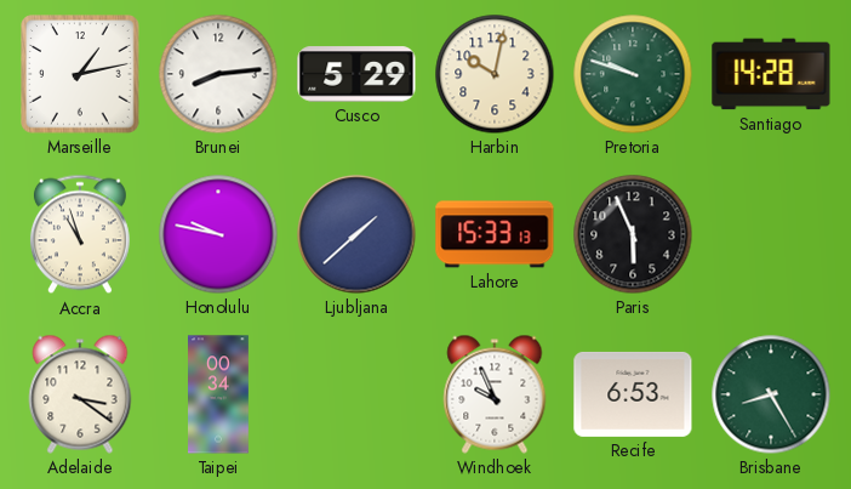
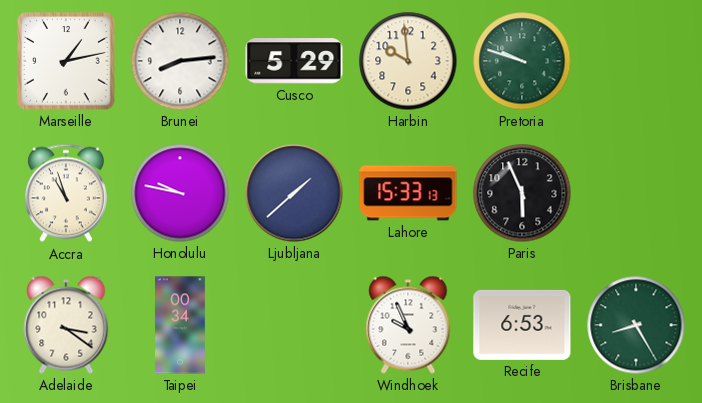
Harbin: 10:02 -> 9:59 (408, 61)
Santiago: 14:28 -> none (771, 74)
